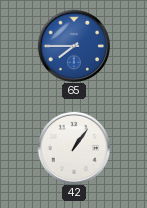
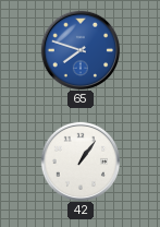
65: 7:45 -> 7:48 (79, 49)
